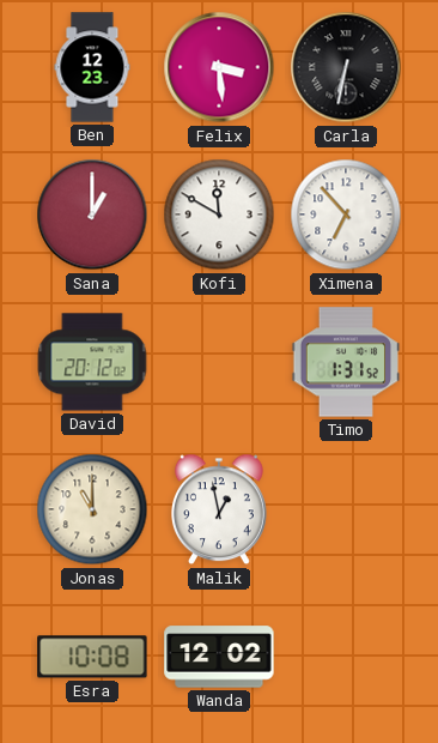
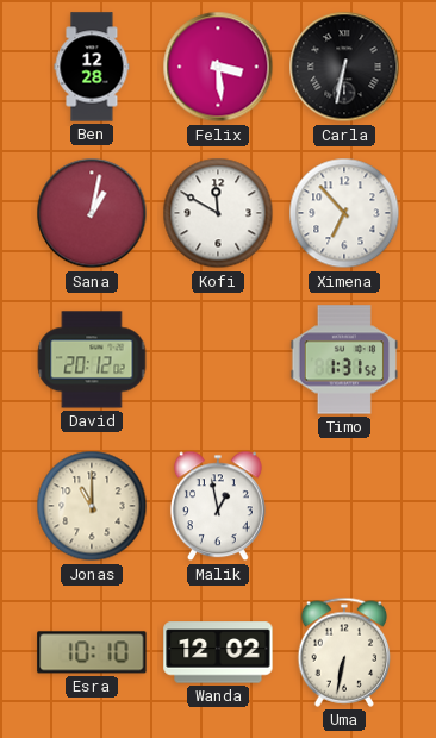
Ben: 12:23 -> 12:28 (92, 67)
Sana: 1:00 -> 1:02 (92, 213)
Esra: 10:08 -> 10:10 (92, 652)
Uma: none -> 6:32 (344, 652)
